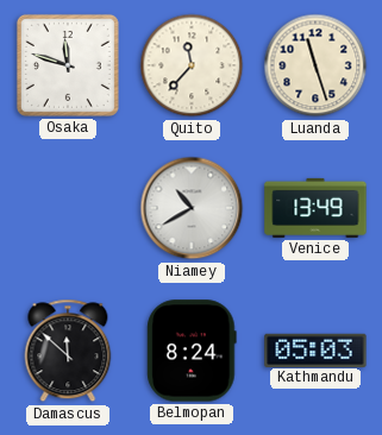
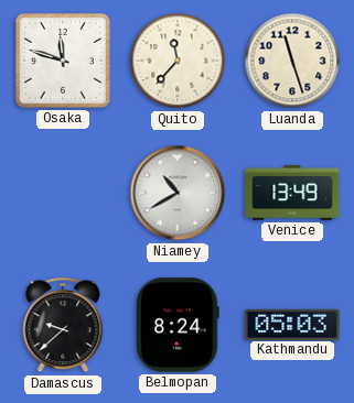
Damascus: 11:52 -> 9:38 (63, 325)
